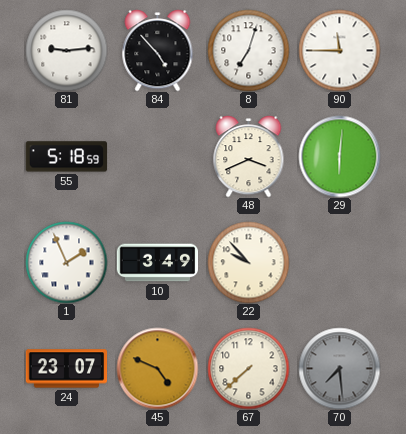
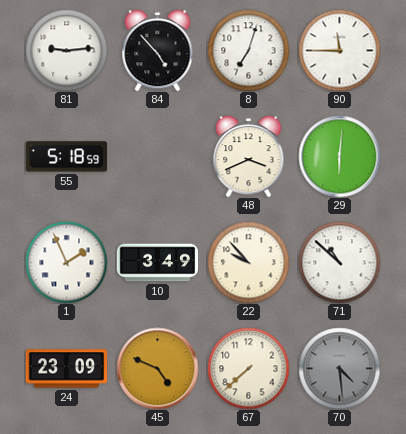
71: none -> 10:52 (339, 262)
24: 23:07 -> 23:09 (66, 369)
70: 7:29 -> 4:29 (339, 368)
